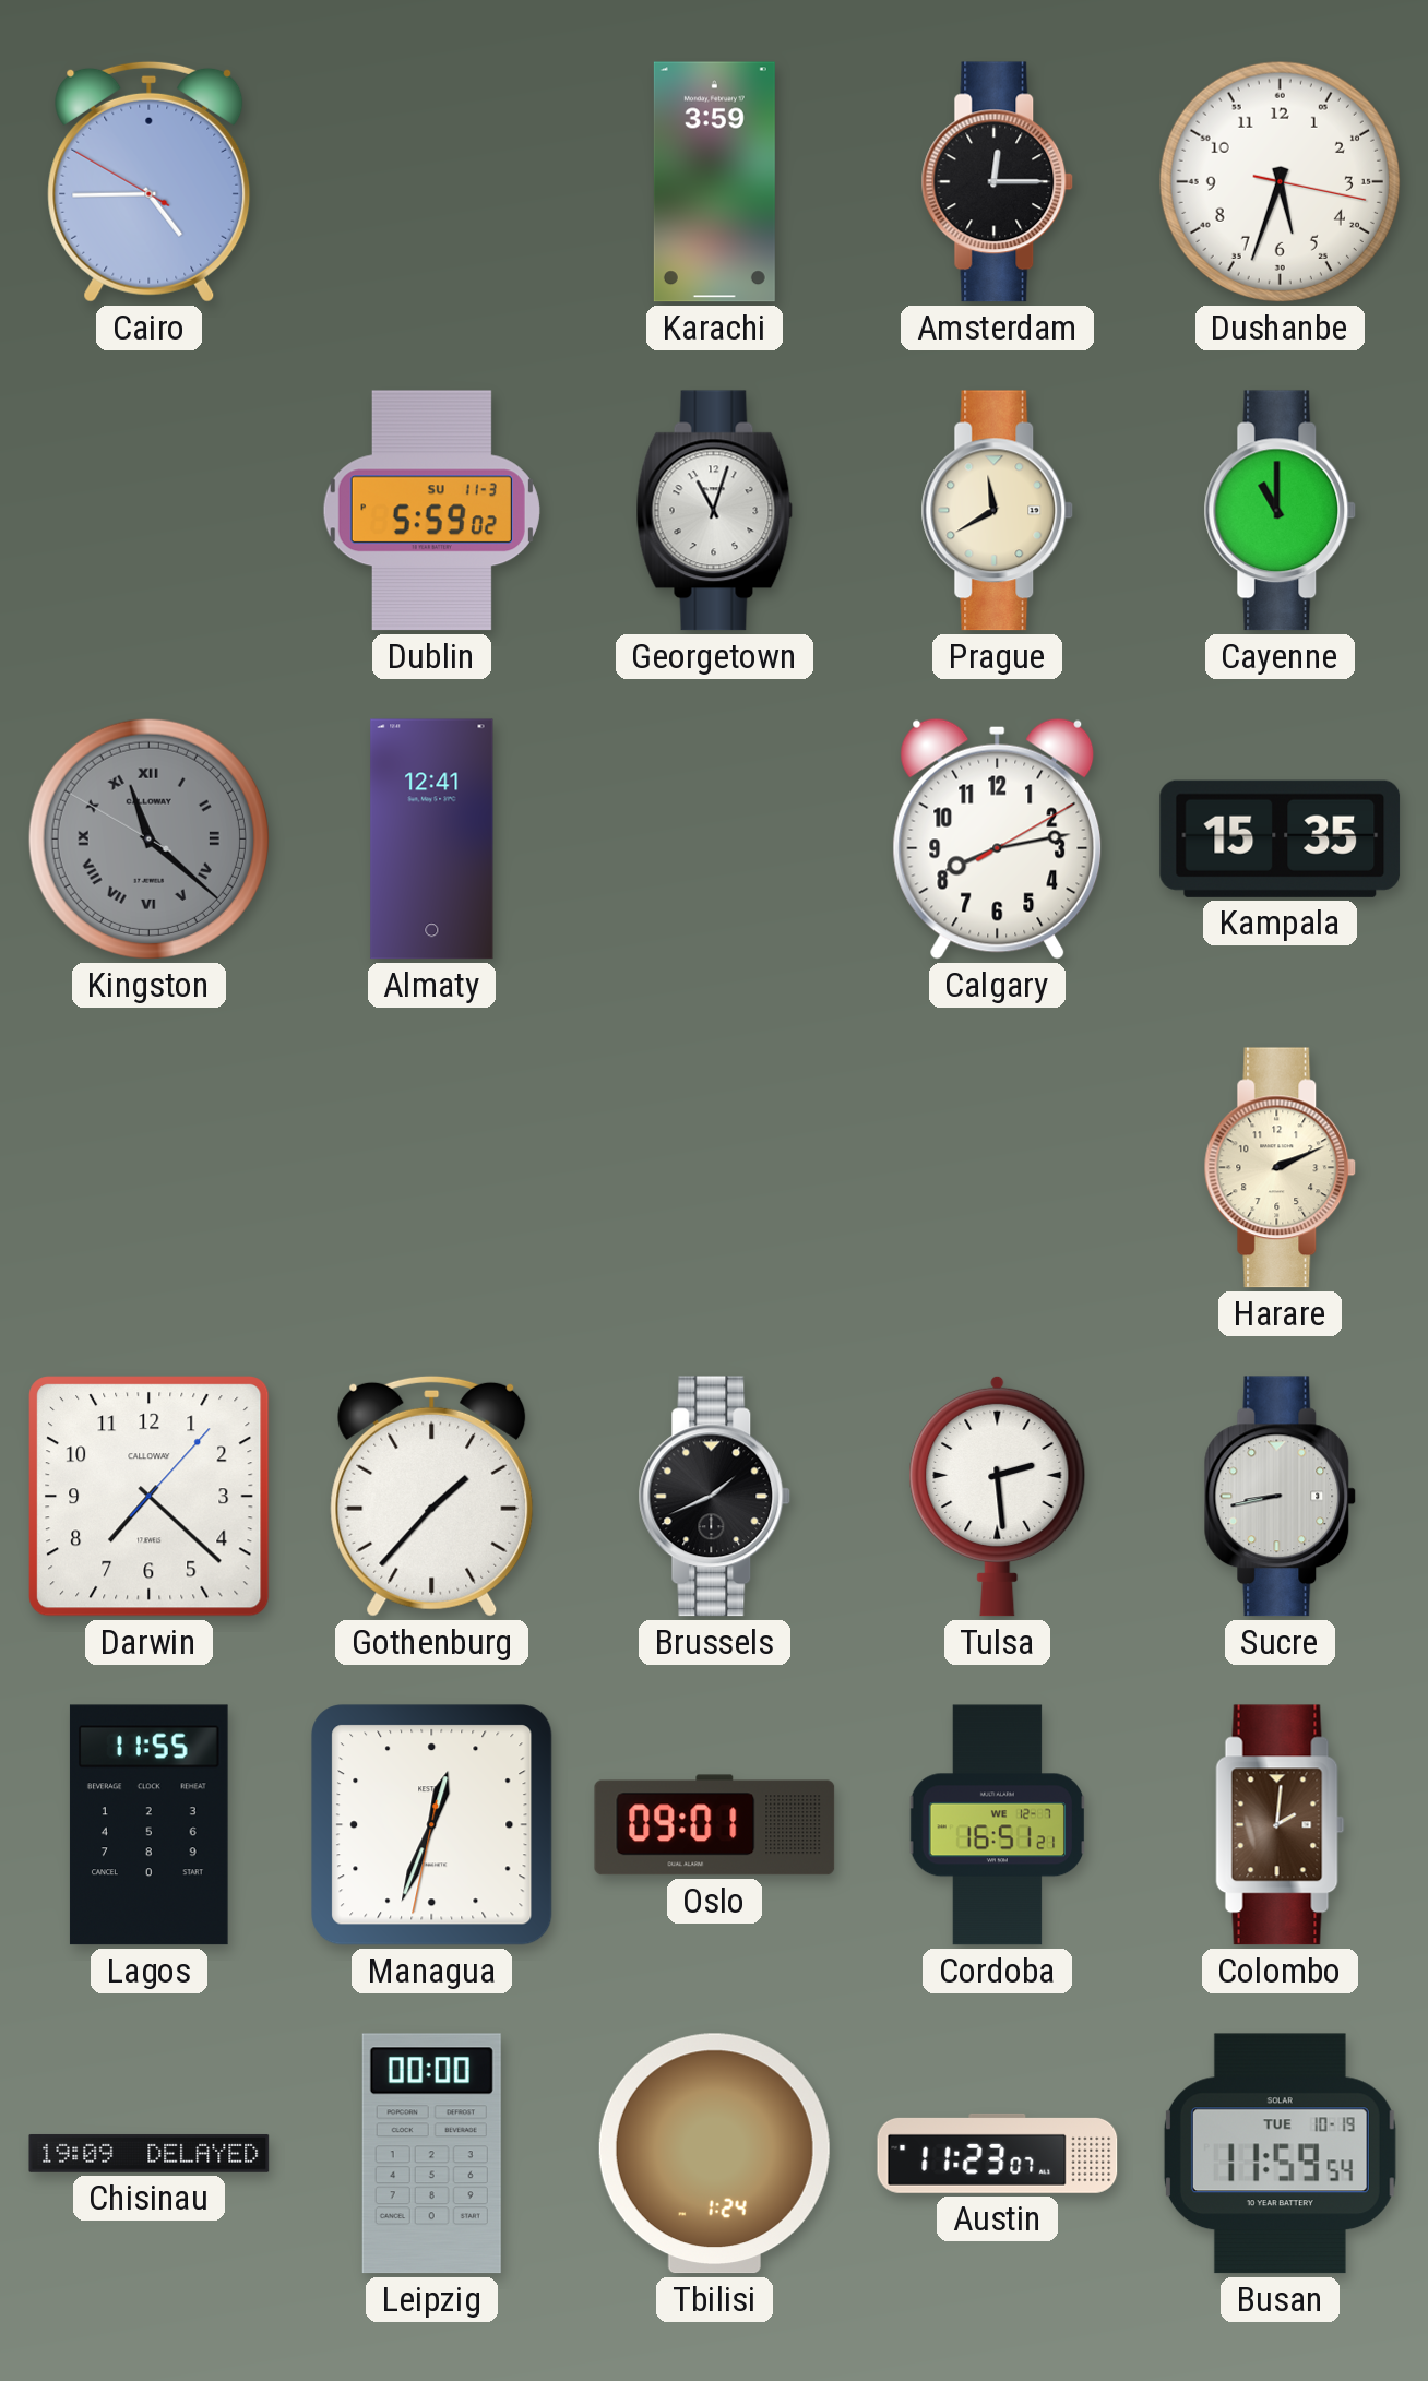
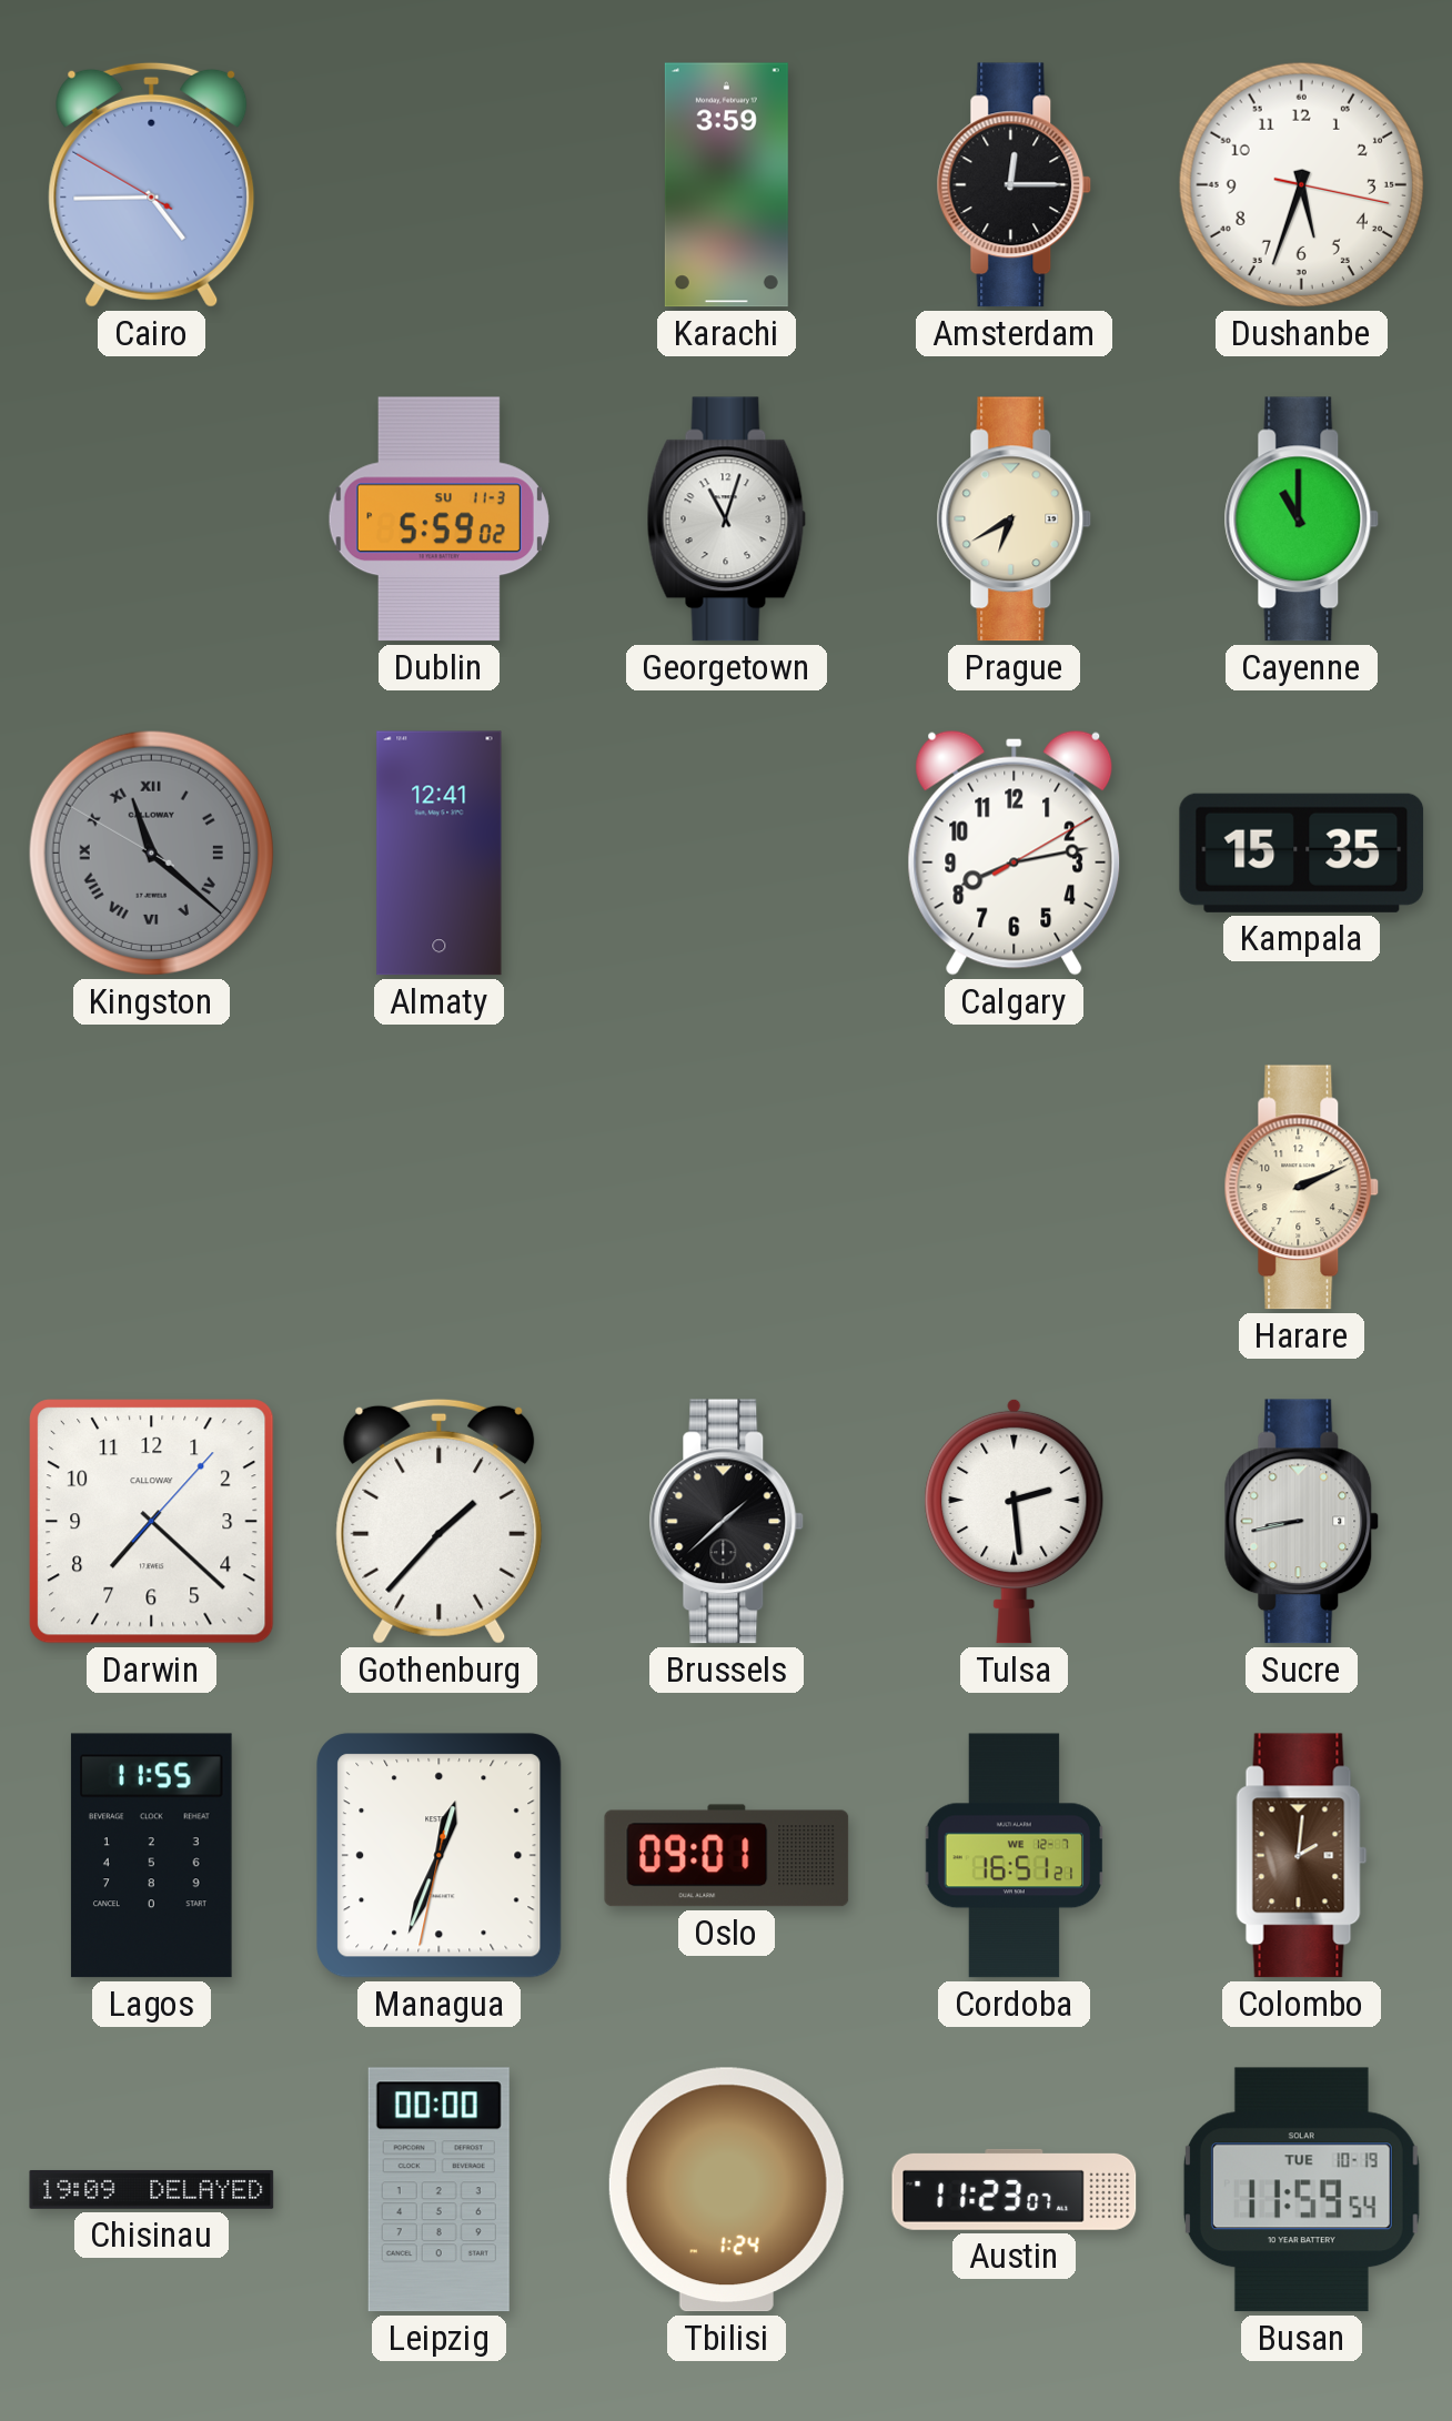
Prague: 11:40 -> 6:40 (1015, 519)
Brussels: 1:41 -> 1:38 (727, 1522)
